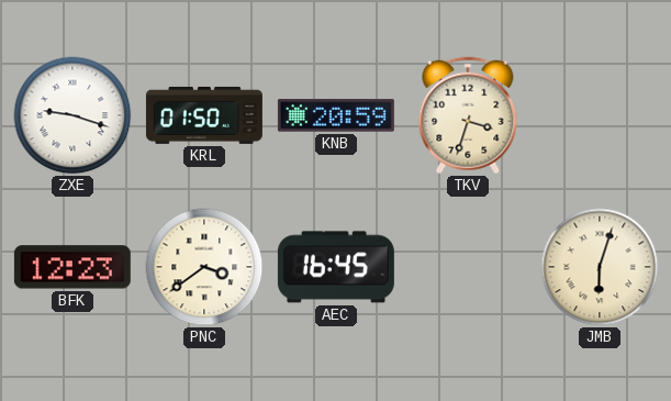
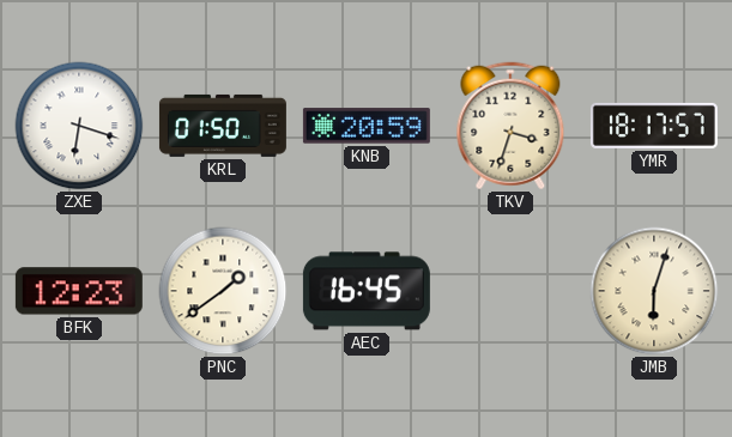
ZXE: 9:18 -> 6:18 (79, 126)
YMR: none -> 18:17 (654, 126)
PNC: 3:39 -> 1:39 (223, 291)
